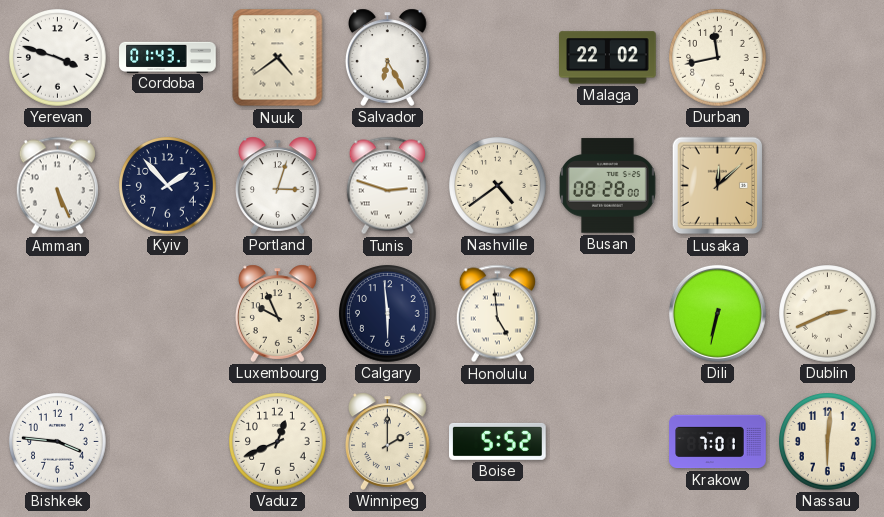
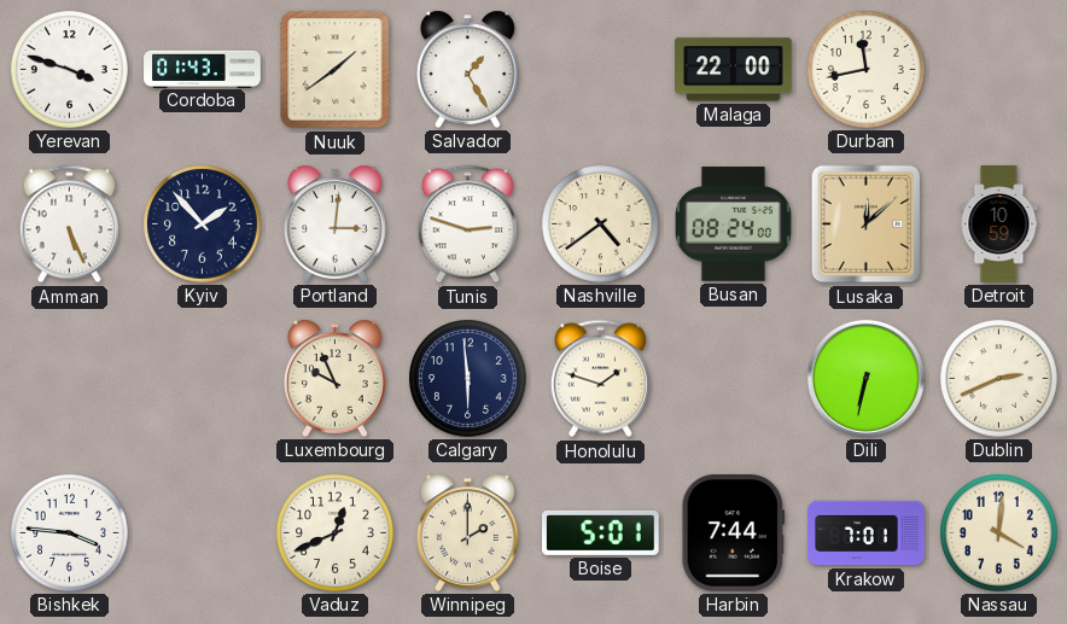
Nuuk: 4:39 -> 1:39 (336, 70)
Salvador: 6:25 -> 1:25 (468, 69)
Malaga: 22:02 -> 22:00 (734, 70)
Portland: 3:03 -> 3:01 (336, 223)
Busan: 08:28 -> 08:24 (734, 224)
Detroit: none -> 10:59 (999, 224)
Honolulu: 4:59 -> 1:48 (600, 379)
Boise: 5:52 -> 5:01 (601, 532)
Harbin: none -> 7:44 (734, 533)
Nassau: 6:01 -> 4:01 (999, 533)
